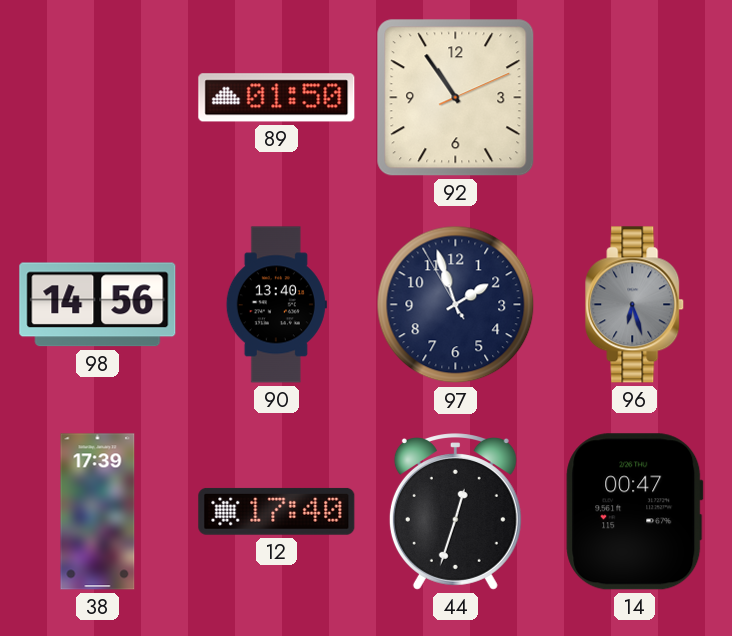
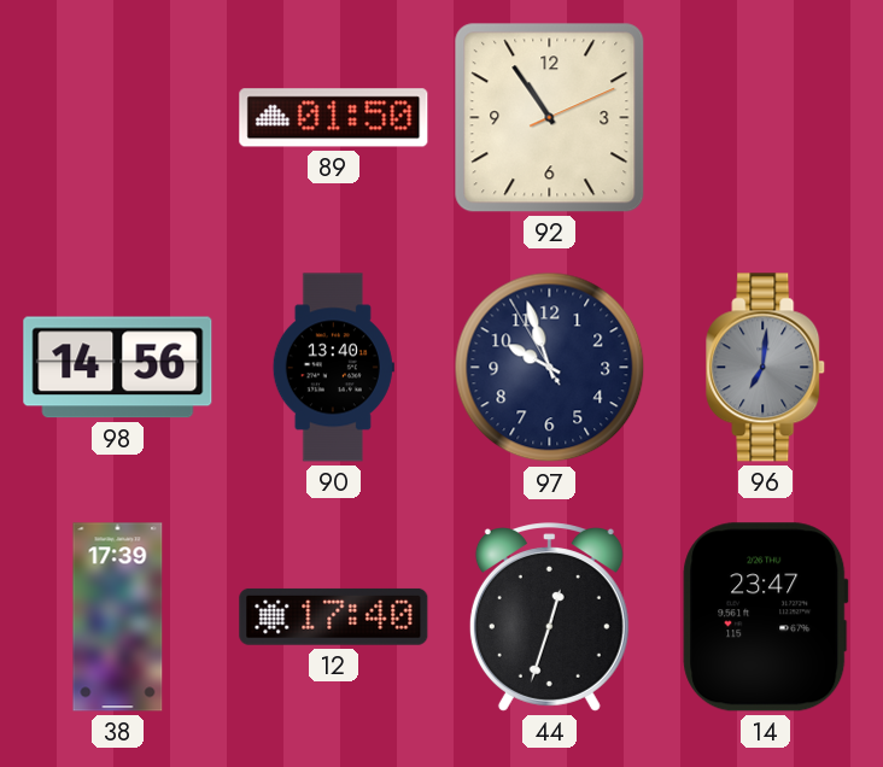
97: 1:56 -> 9:56 (550, 368)
96: 6:27 -> 7:01 (766, 368)
14: 00:47 -> 23:47 (766, 617)
